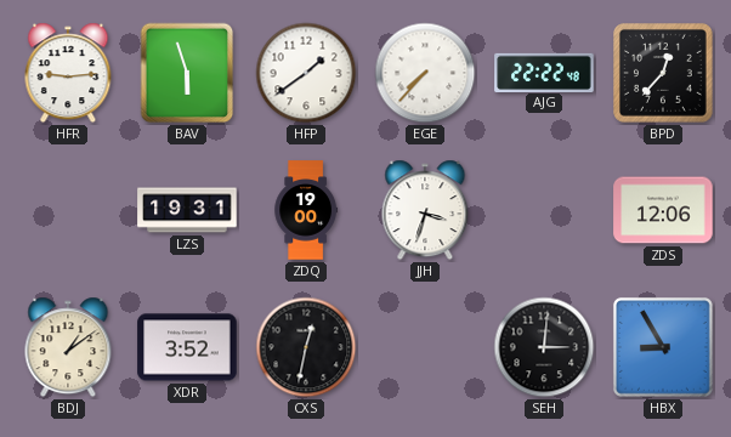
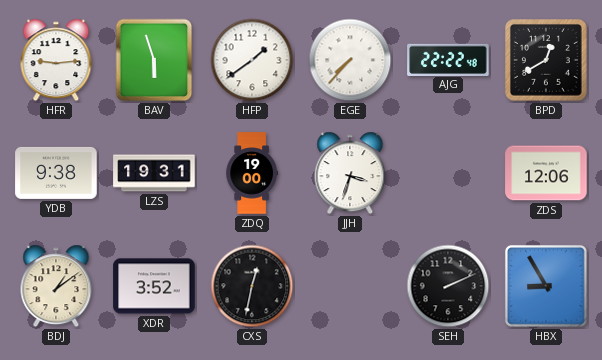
BPD: 12:37 -> 12:40 (547, 61)
YDB: none -> 9:38 (56, 173)
SEH: 3:01 -> 2:11 (448, 286)
